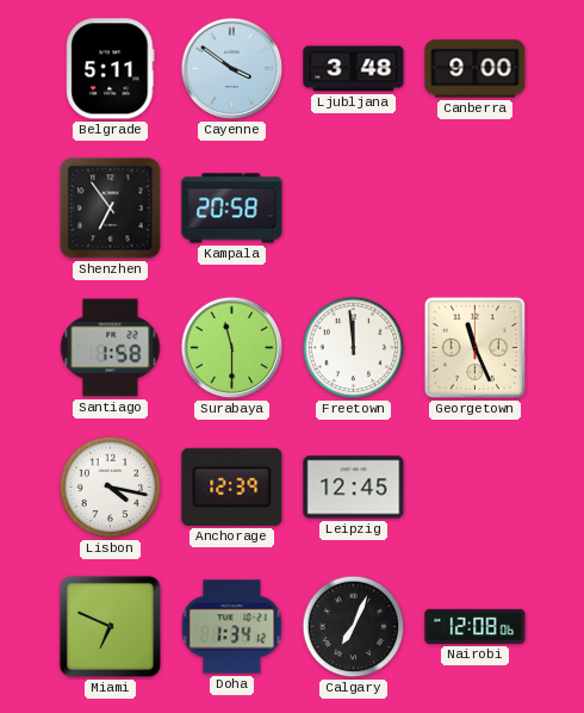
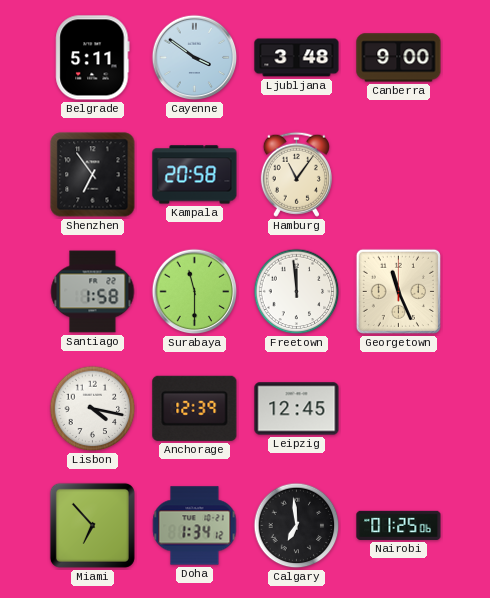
Hamburg: none -> 11:06 (296, 174)
Miami: 6:49 -> 6:53 (92, 525)
Calgary: 7:04 -> 6:59 (297, 526)
Nairobi: 12:08 -> 01:25 (399, 525)
